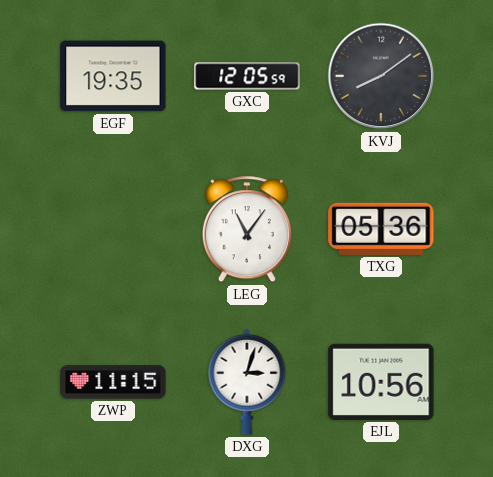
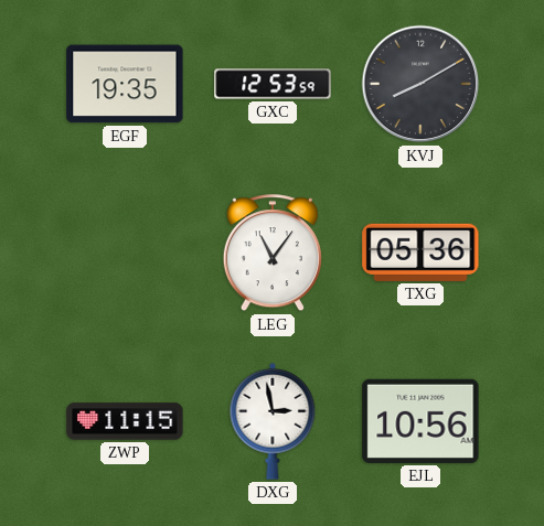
GXC: 12:05 -> 12:53 (273, 84)
KVJ: 8:09 -> 8:10 (420, 84)
DXG: 3:03 -> 2:58 (273, 421)
